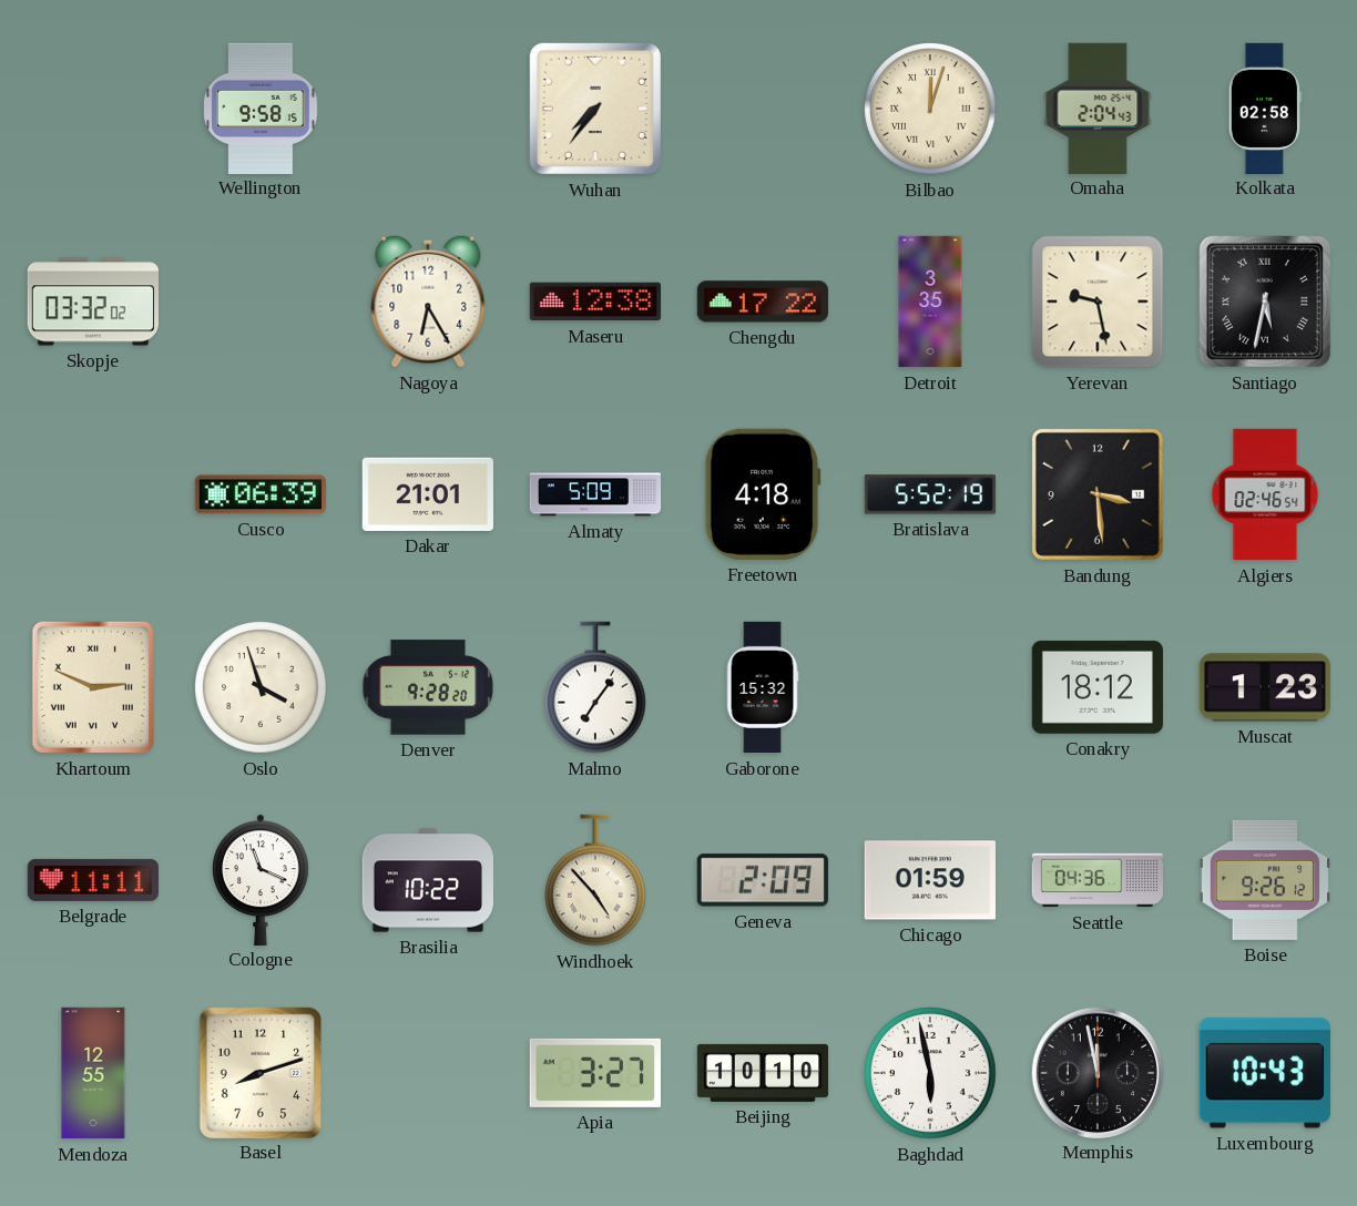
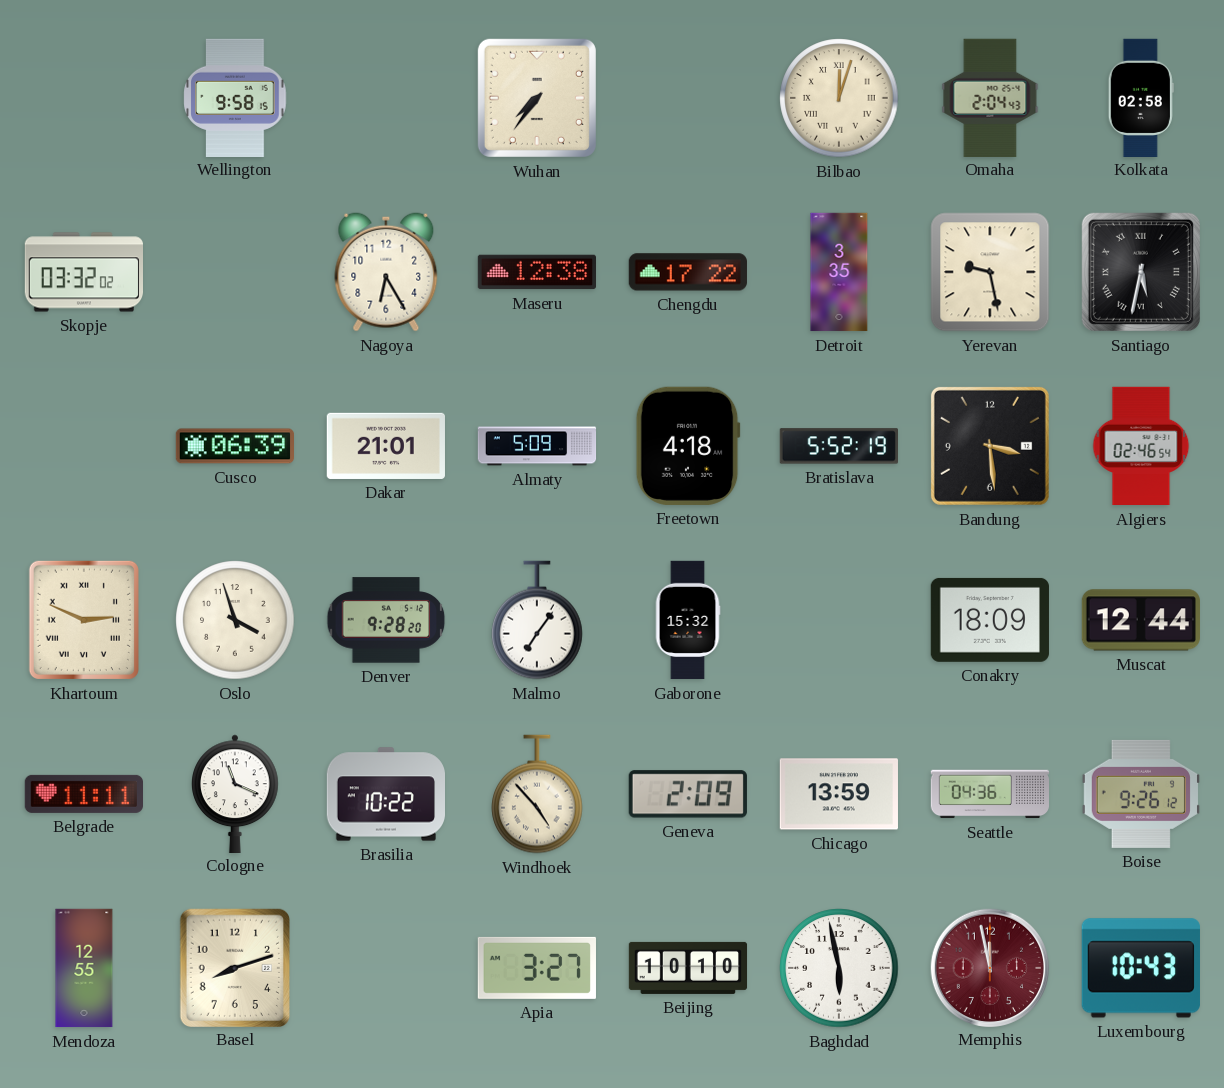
Conakry: 18:12 -> 18:09 (990, 620)
Muscat: 1:23 -> 12:44 (1141, 620)
Chicago: 01:59 -> 13:59 (839, 794)
Memphis dial: black -> burgundy (989, 967)
